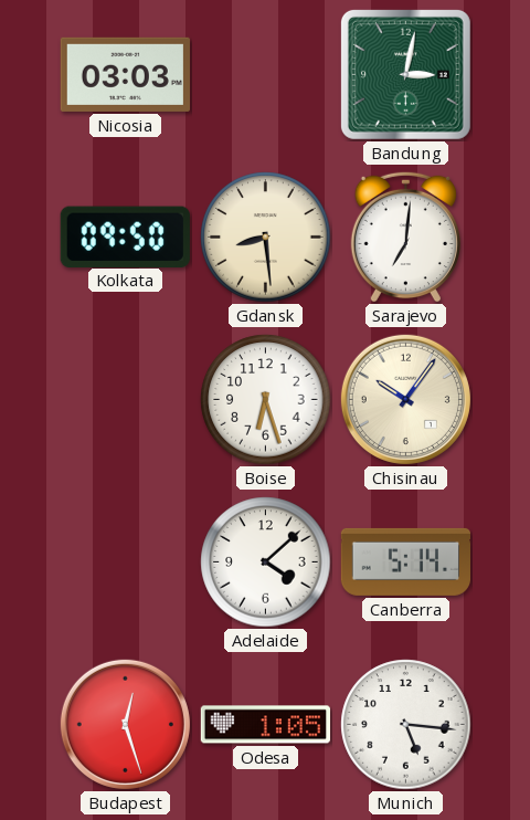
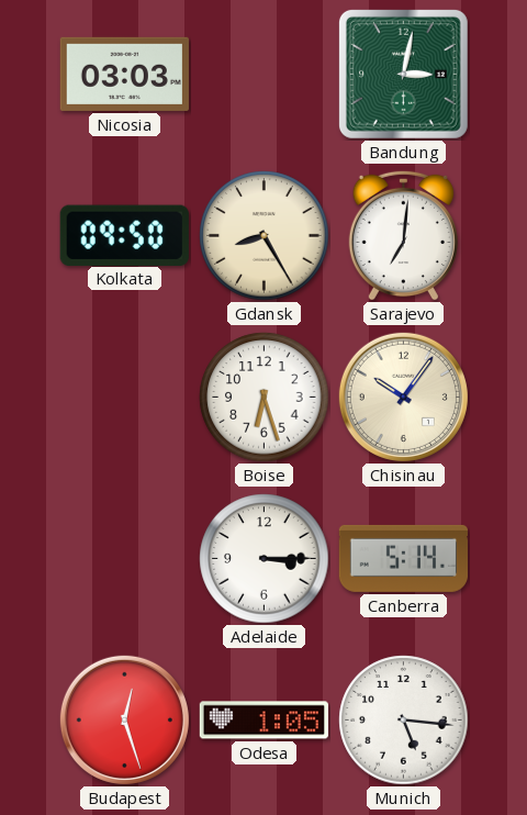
Gdansk: 8:29 -> 8:25 (265, 236)
Adelaide: 4:08 -> 3:15 (265, 559)
